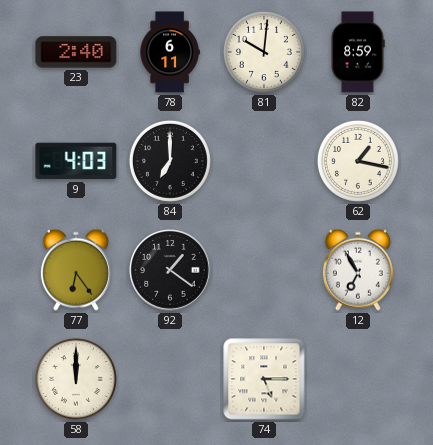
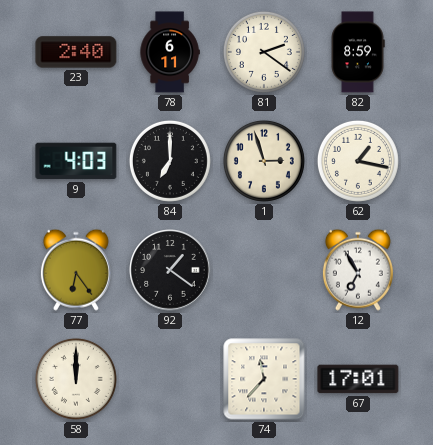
81: 10:01 -> 2:21 (264, 52)
1: none -> 2:57 (264, 161)
74: 5:15 -> 11:37 (264, 379)
67: none -> 17:01 (358, 379)
